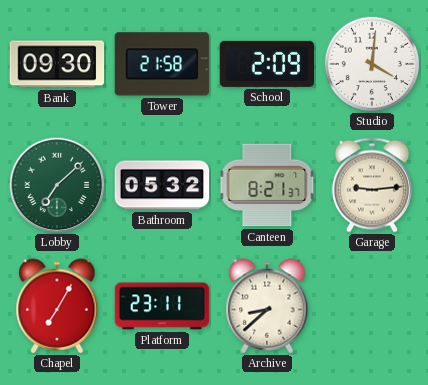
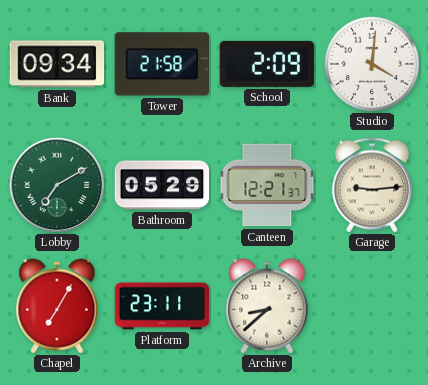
Bank: 09:30 -> 09:34 (57, 64)
Lobby: 7:08 -> 7:10 (57, 185)
Bathroom: 05:32 -> 05:29 (162, 185)
Canteen: 8:21 -> 12:21 (267, 185)
